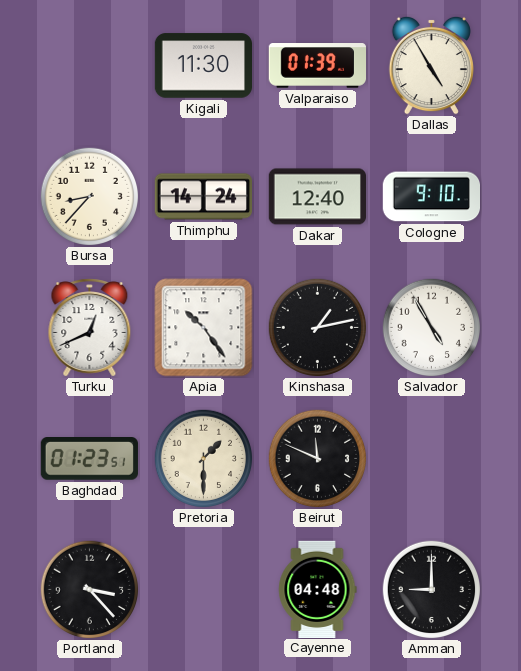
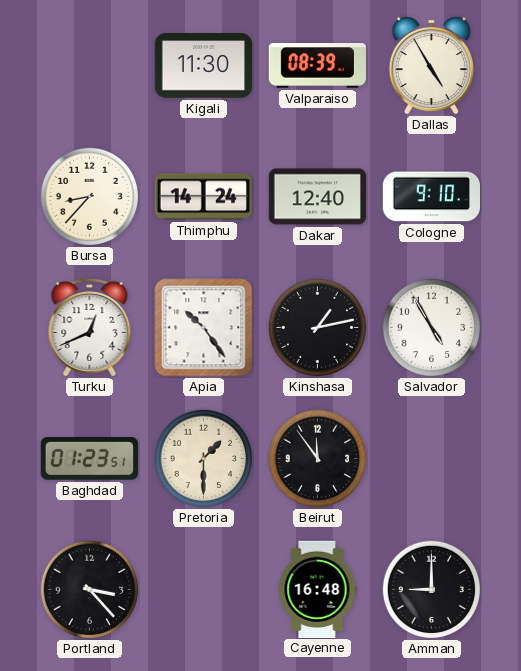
Valparaiso: 01:39 -> 08:39 (317, 66)
Beirut: 11:49 -> 11:54 (318, 459)
Cayenne: 04:48 -> 16:48 (318, 589)
